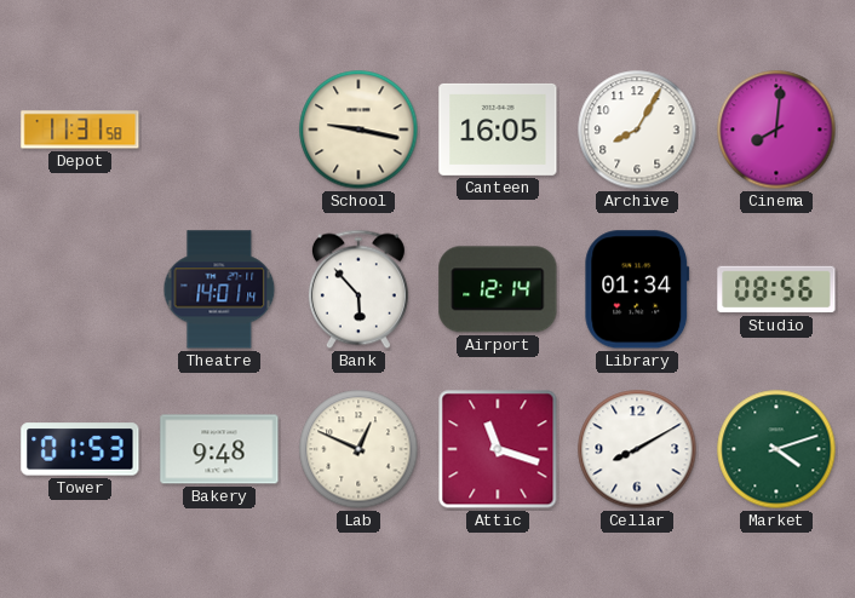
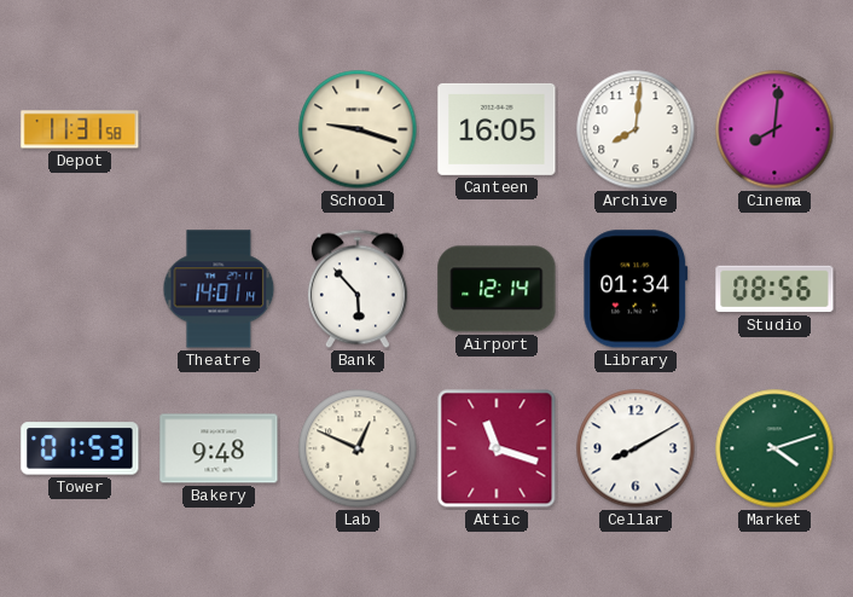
School: 9:17 -> 9:18 (358, 129)
Archive: 8:05 -> 8:01 (636, 129)
